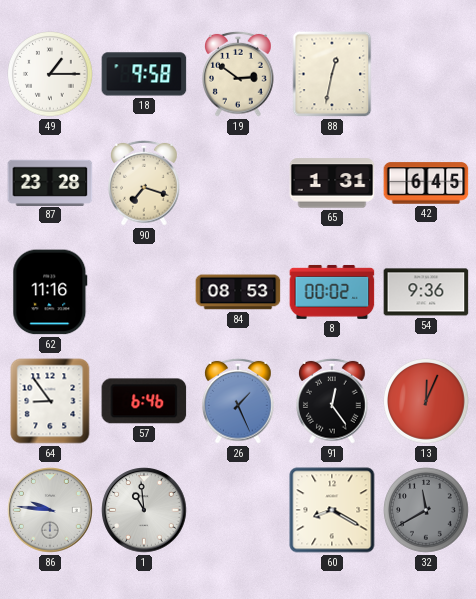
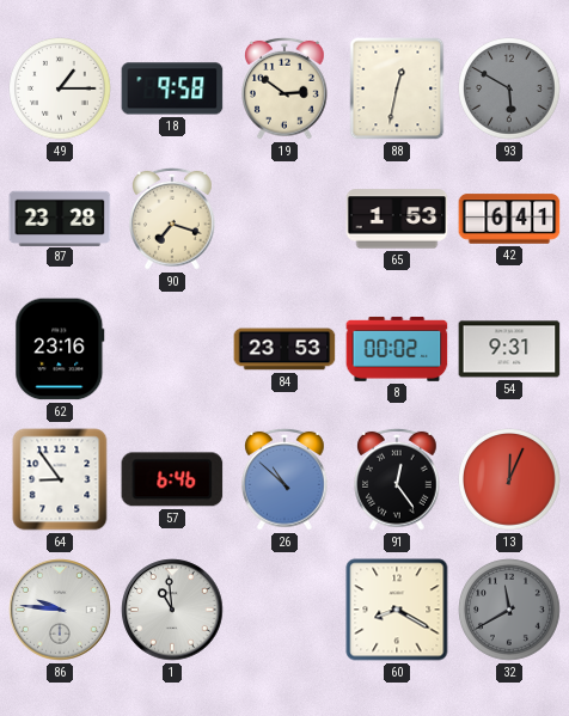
93: none -> 5:50 (509, 88)
65: 1:31 -> 1:53 (397, 219)
42: 6:45 -> 6:41 (509, 219)
62: 11:16 -> 23:16 (60, 349)
84: 08:53 -> 23:53 (284, 349)
54: 9:36 -> 9:31 (509, 349)
26: 1:26 -> 10:52 (284, 479)
